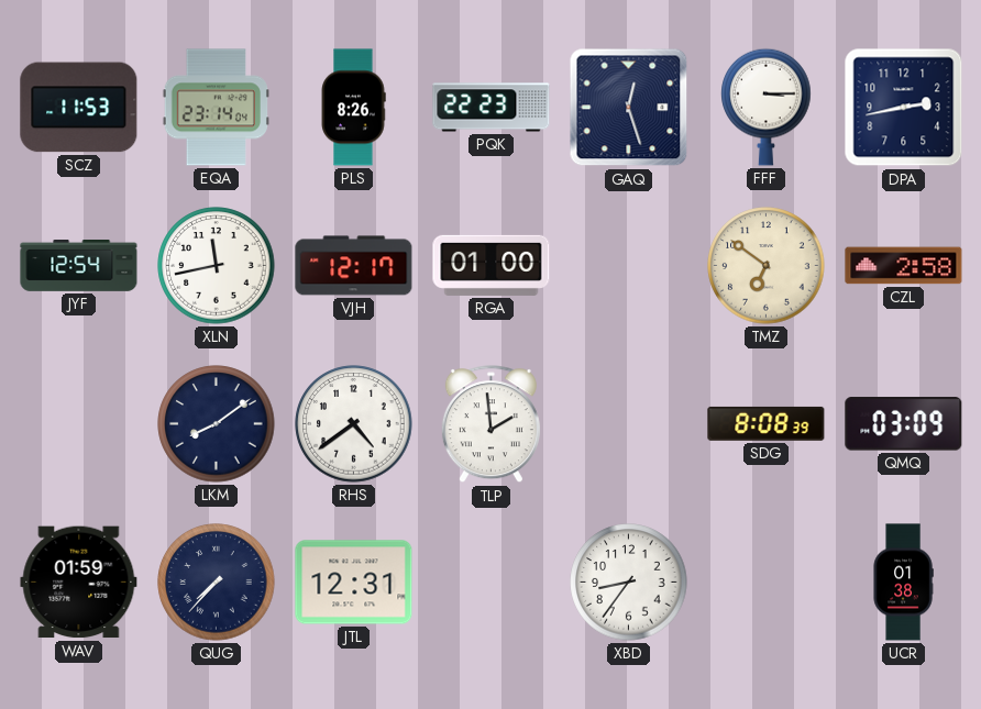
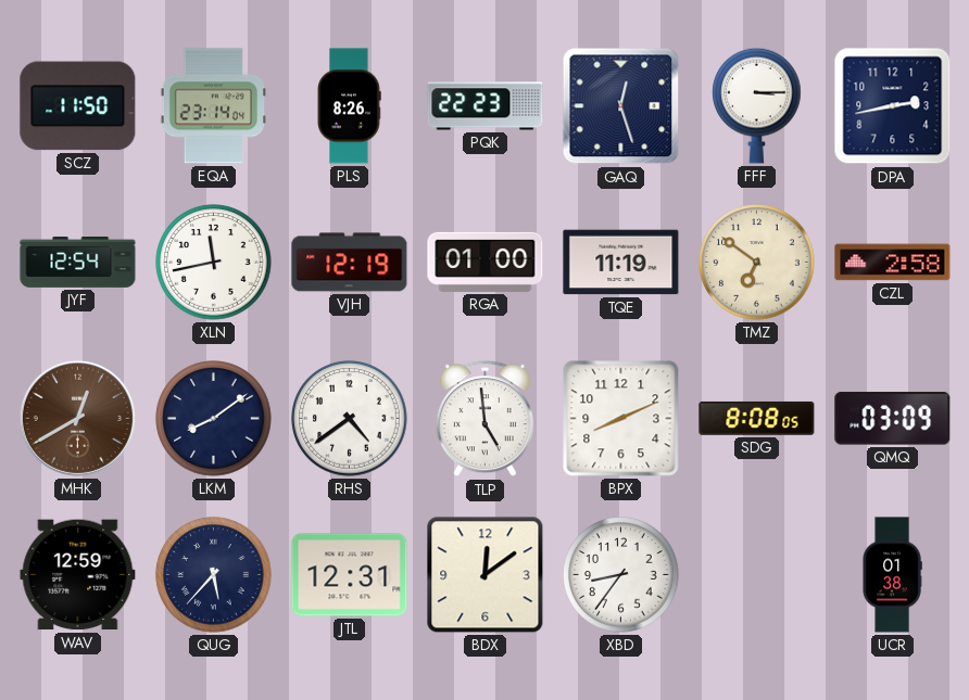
SCZ: 11:53 -> 11:50 (78, 106)
VJH: 12:17 -> 12:19 (350, 263)
TQE: none -> 11:19 (621, 263)
MHK: none -> 12:40 (77, 418)
TLP: 1:59 -> 4:59 (485, 419)
BPX: none -> 8:11 (621, 419)
SDG: 8:08:39 -> 8:08:05 (757, 418)
WAV: 01:59 -> 12:59 (78, 575)
QUG: 7:37 -> 5:37 (214, 575)
BDX: none -> 12:09 (486, 575)
